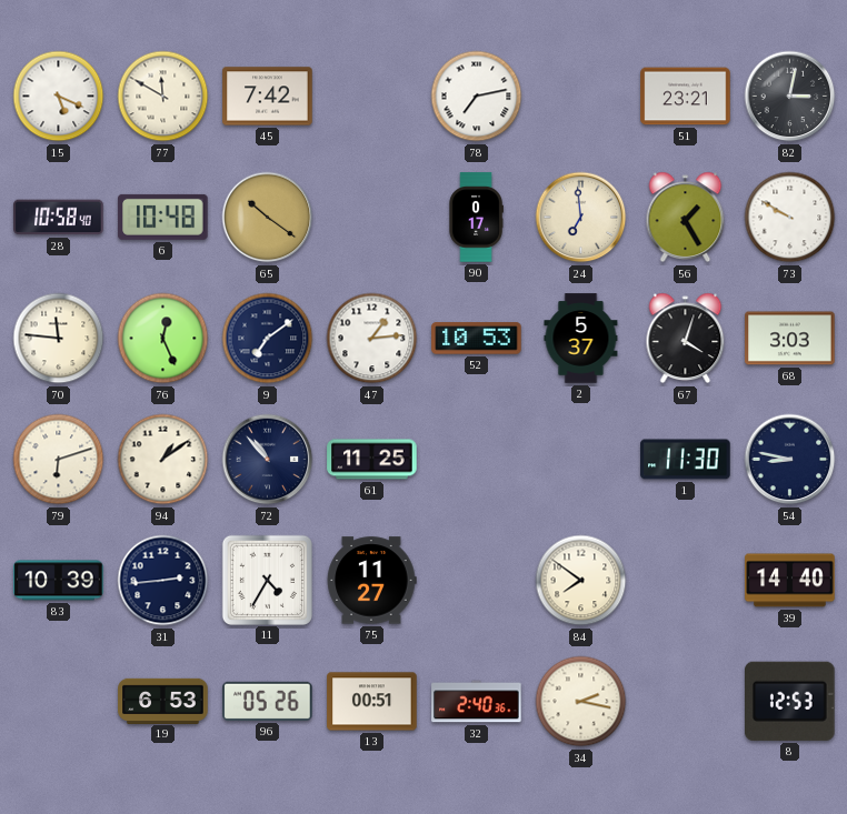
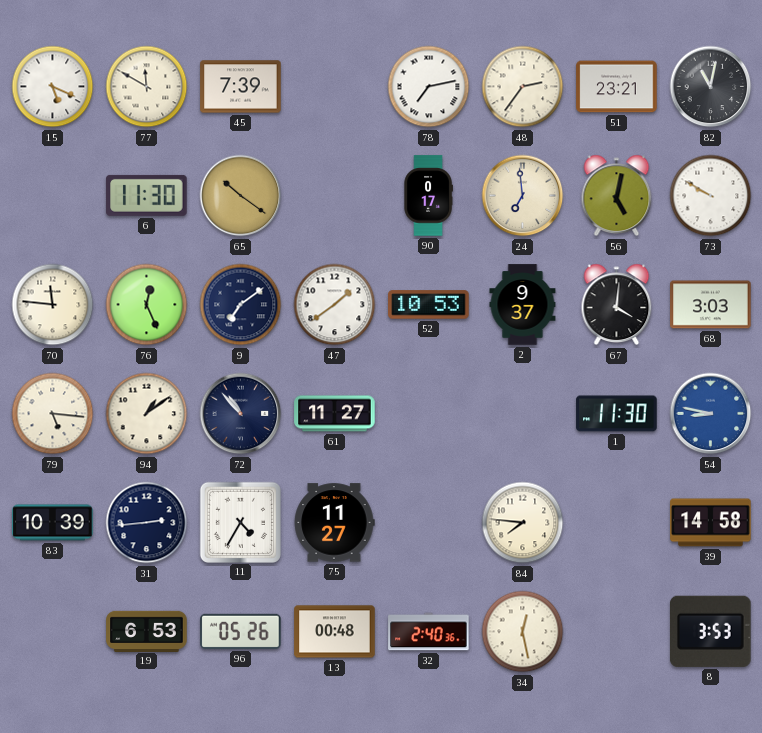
45: 7:42 -> 7:39 (241, 87)
48: none -> 2:36 (523, 87)
82: 3:02 -> 11:02 (711, 87)
28: 10:58 -> none (59, 218)
6: 10:48 -> 11:30 (147, 195)
56: 1:25 -> 5:02 (617, 196)
47: 1:14 -> 1:39 (335, 305)
2: 5:37 -> 9:37 (523, 305)
67: 4:03 -> 4:01 (617, 305)
79: 6:12 -> 5:16 (53, 414)
61: 11:25 -> 11:27 (335, 414)
54 dial: navy -> blue (711, 414)
84: 7:51 -> 7:46 (523, 523)
39: 14:40 -> 14:58 (711, 523)
13: 00:51 -> 00:48 (335, 632)
34: 2:17 -> 12:28 (523, 632)
8: 12:53 -> 3:53 (711, 631)
